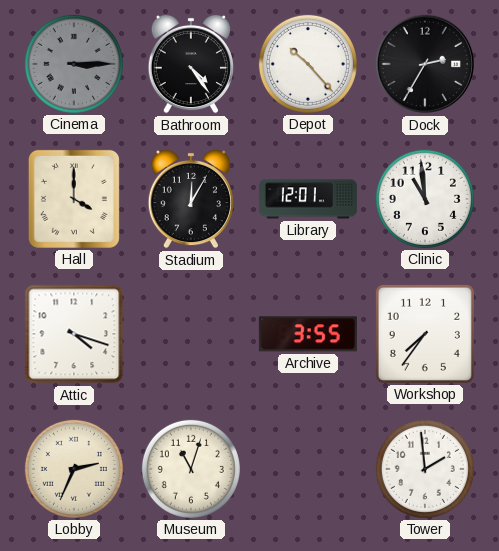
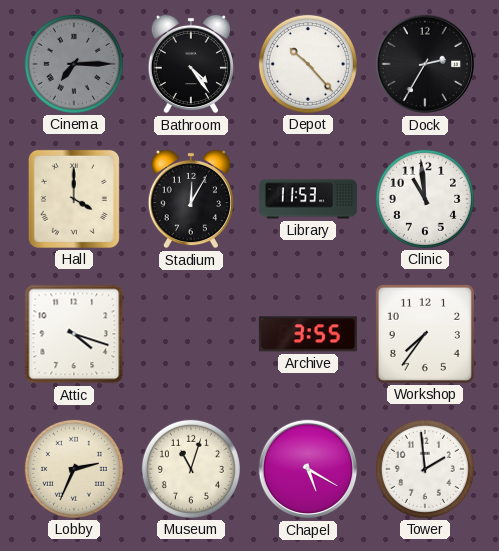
Cinema: 3:15 -> 7:15 (74, 64)
Library: 12:01 -> 11:53 (308, 199)
Chapel: none -> 5:20 (308, 469)
